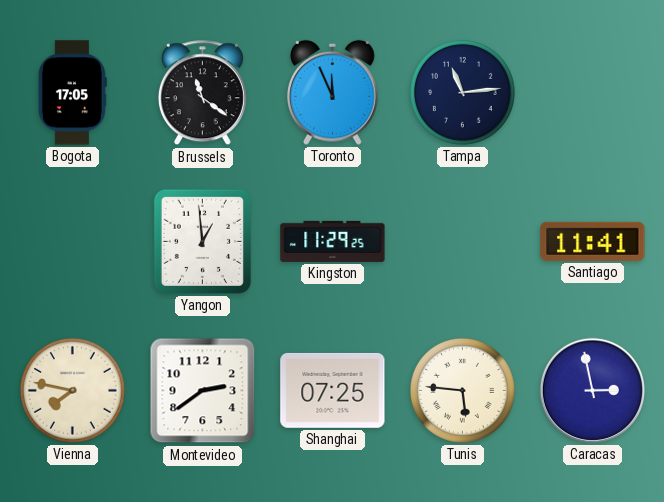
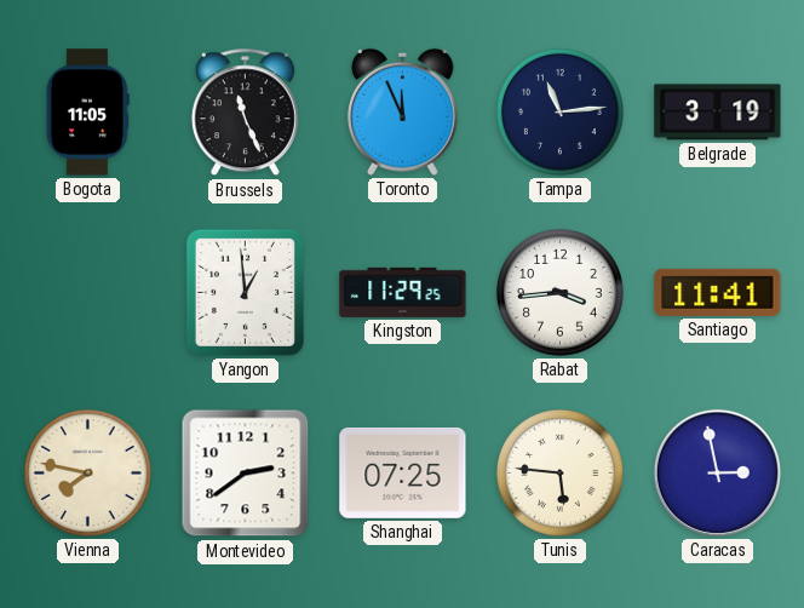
Bogota: 17:05 -> 11:05 (87, 113)
Brussels: 11:21 -> 11:26 (245, 113)
Belgrade: none -> 3:19 (718, 113)
Rabat: none -> 3:44 (559, 292)
